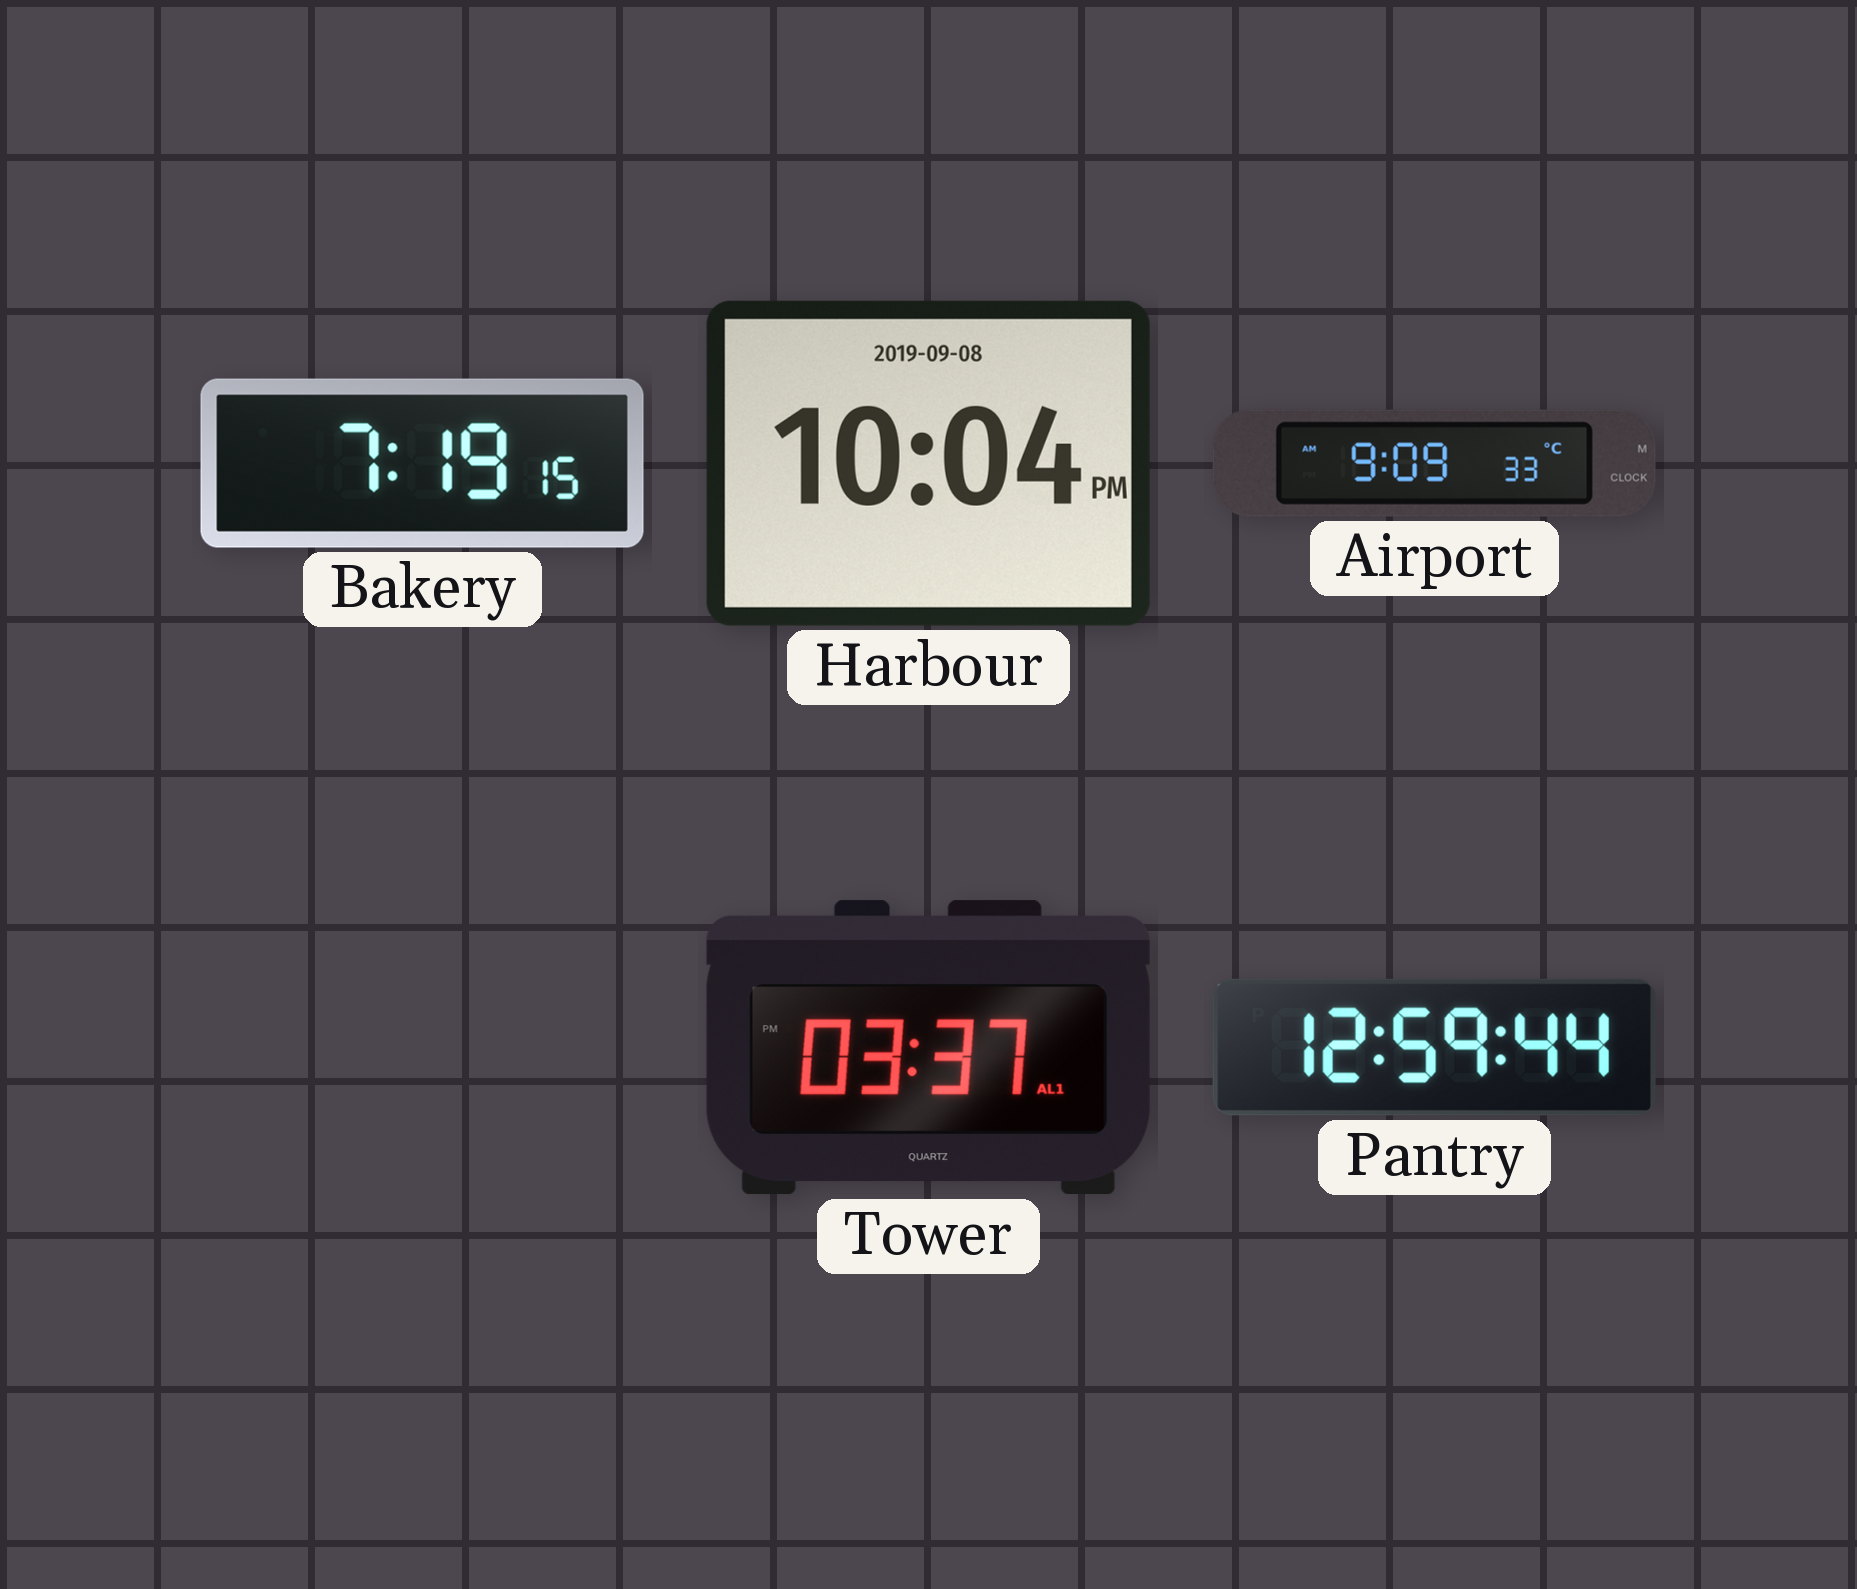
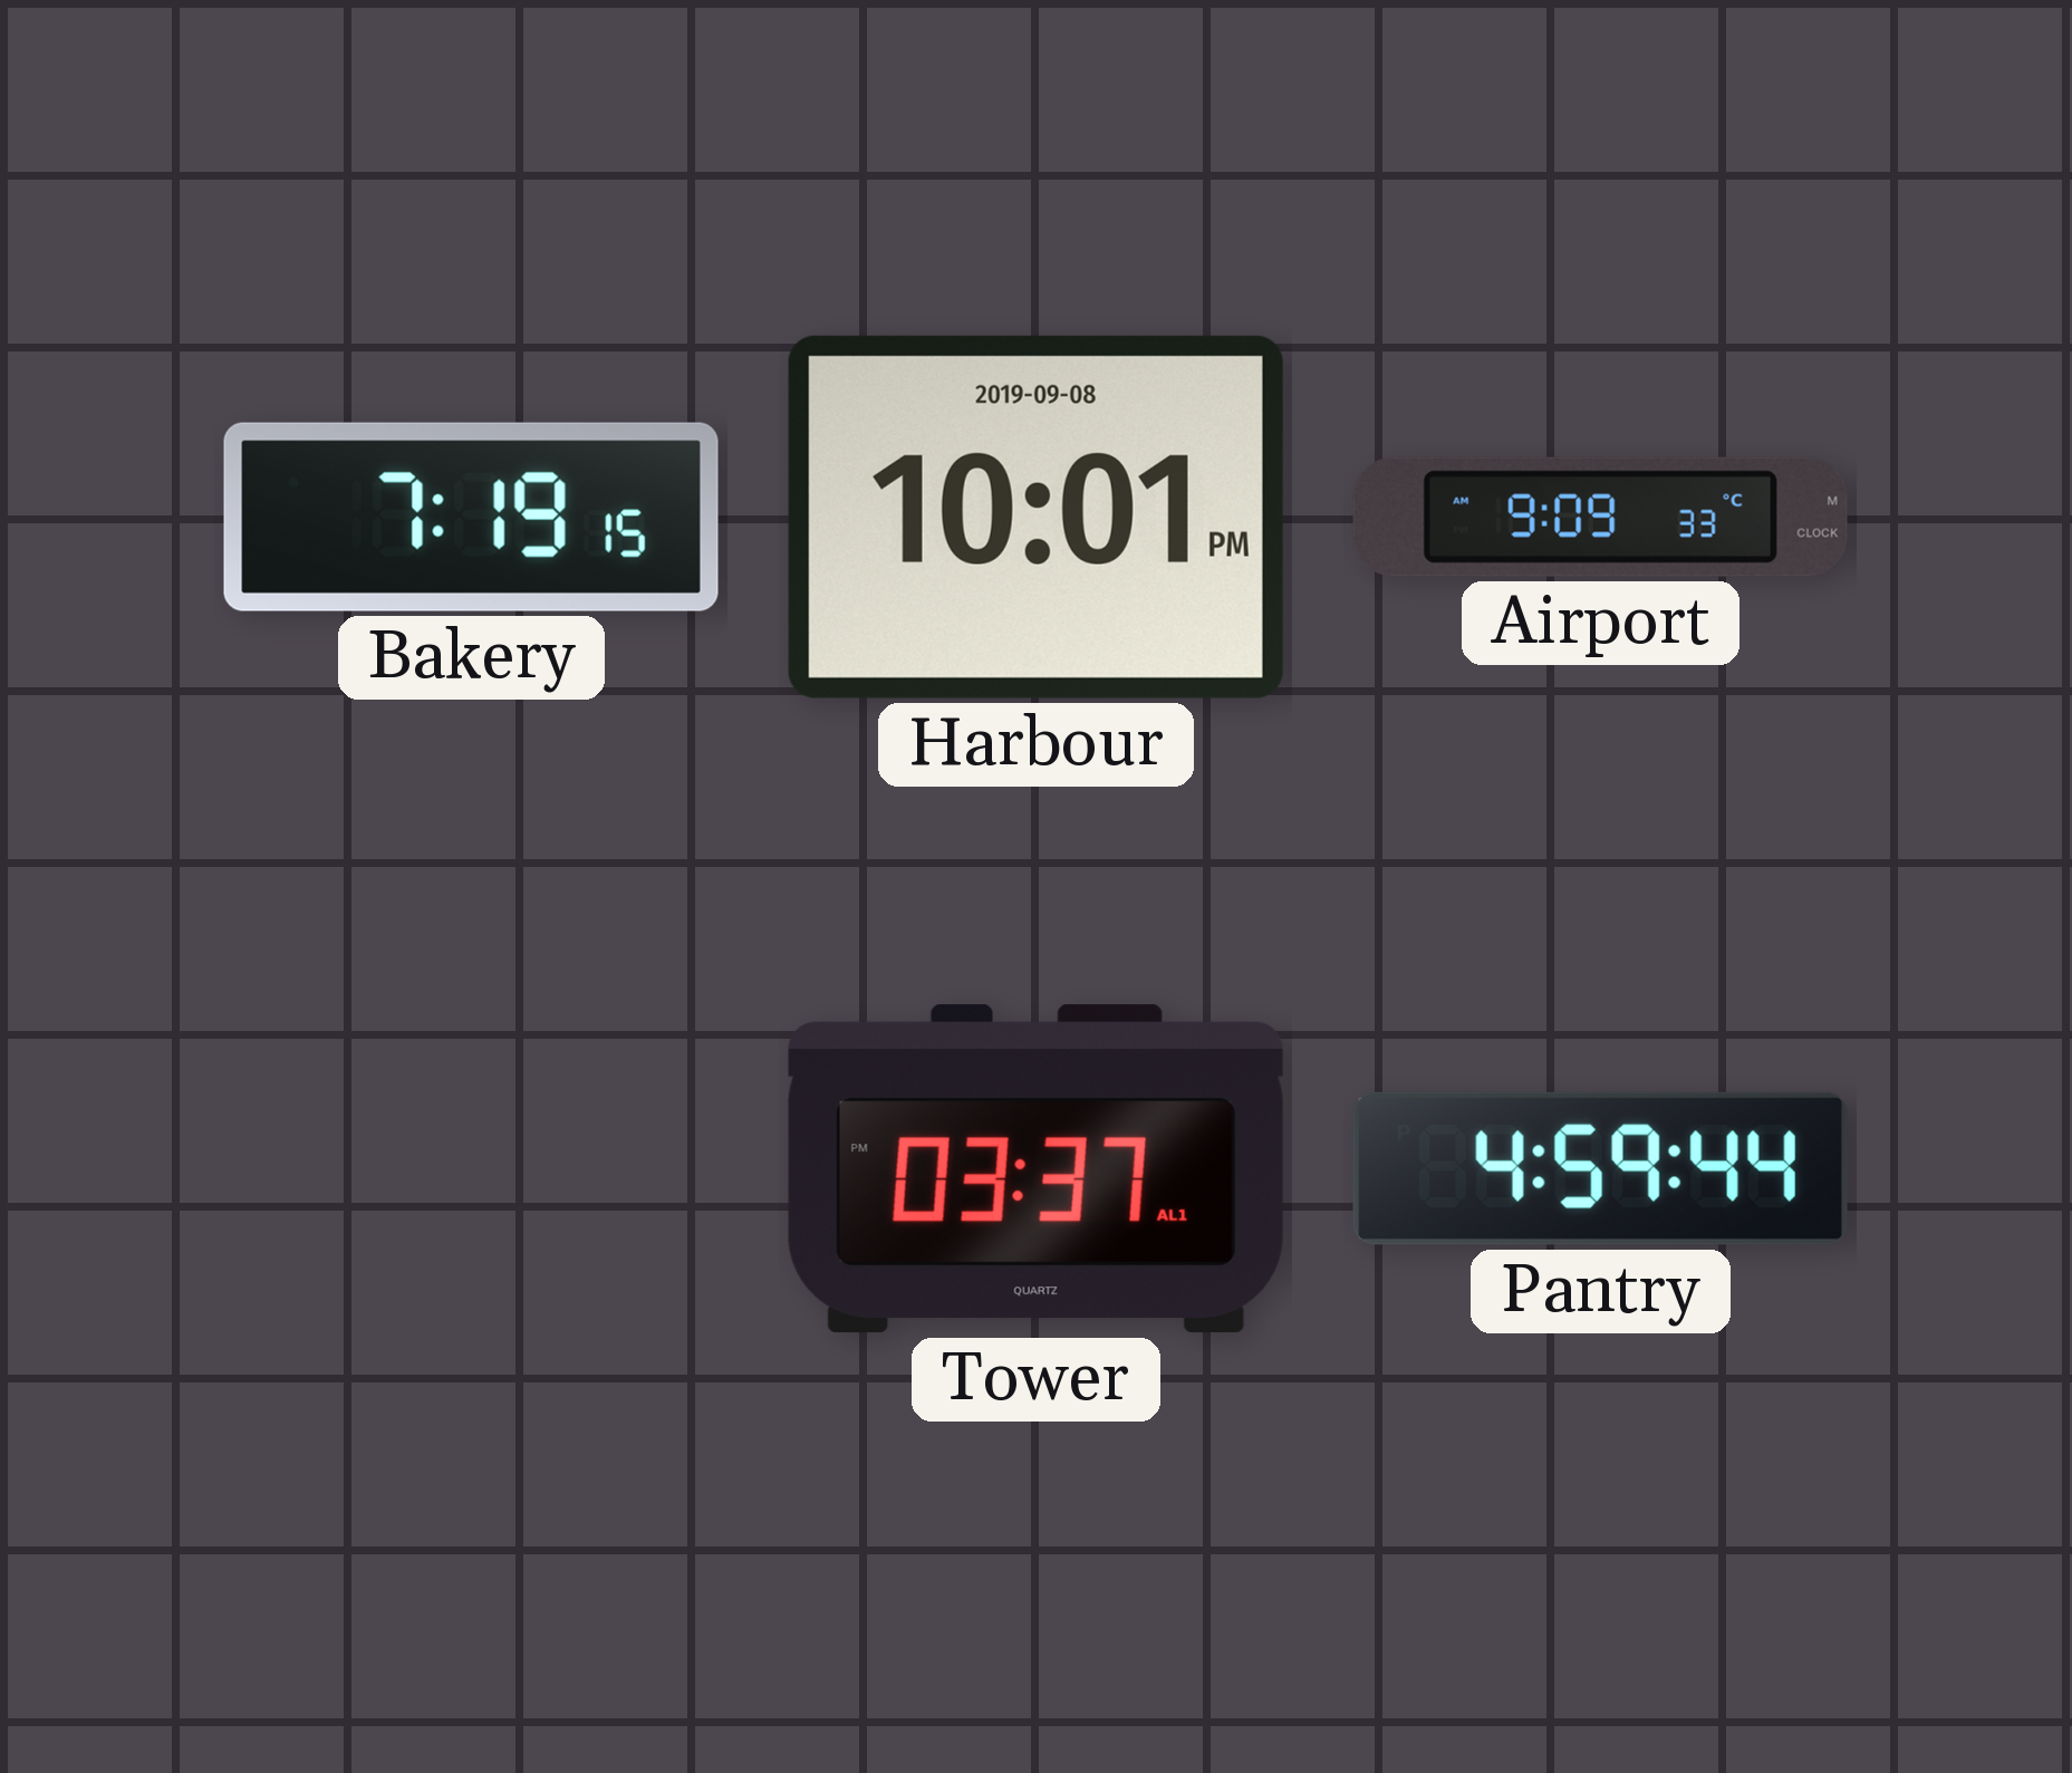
Harbour: 10:04 -> 10:01 (1035, 517)
Pantry: 12:59 -> 4:59 (1600, 1168)
